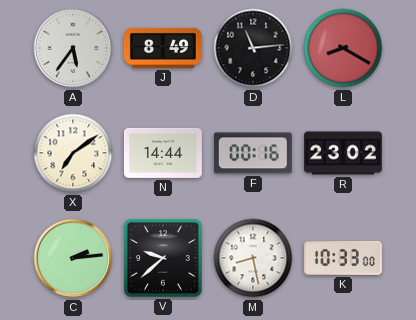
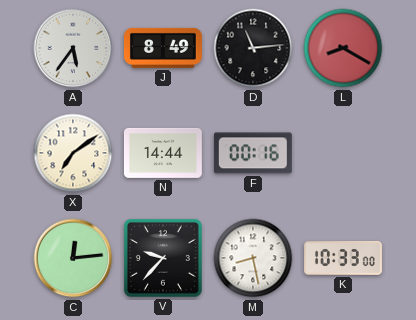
R: 23:02 -> none (343, 153)
C: 2:14 -> 12:14 (73, 258)
V: 9:38 -> 9:37 (163, 258)
